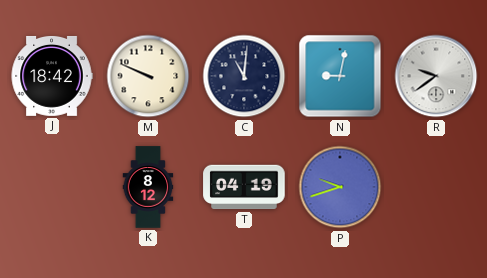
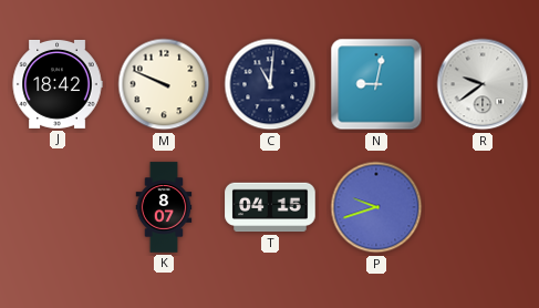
K: 8:12 -> 8:07 (164, 207)
T: 04:19 -> 04:15 (270, 207)
